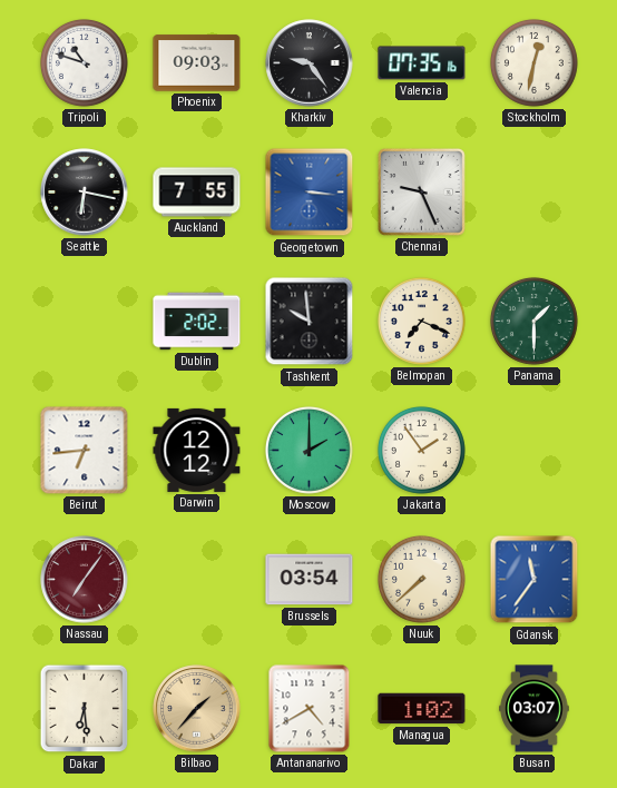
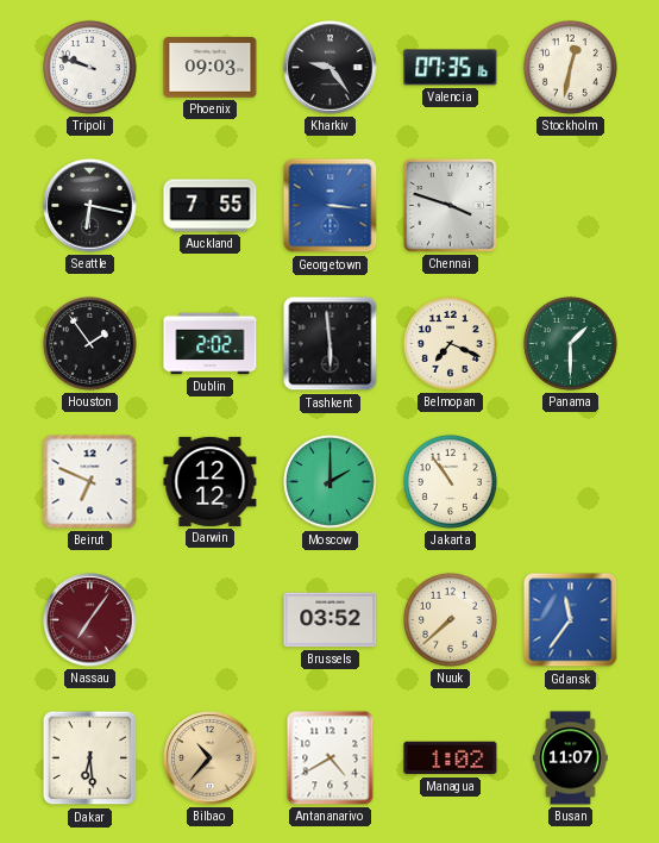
Tripoli: 10:48 -> 9:48 (89, 67)
Chennai: 9:26 -> 3:48 (450, 205)
Houston: none -> 1:54 (89, 343)
Tashkent: 9:59 -> 5:59 (331, 344)
Beirut: 6:44 -> 6:49 (90, 482)
Jakarta: 1:54 -> 10:54 (450, 481)
Brussels: 03:54 -> 03:52 (331, 620)
Bilbao: 1:37 -> 10:37 (211, 758)
Busan: 03:07 -> 11:07 (571, 758)
